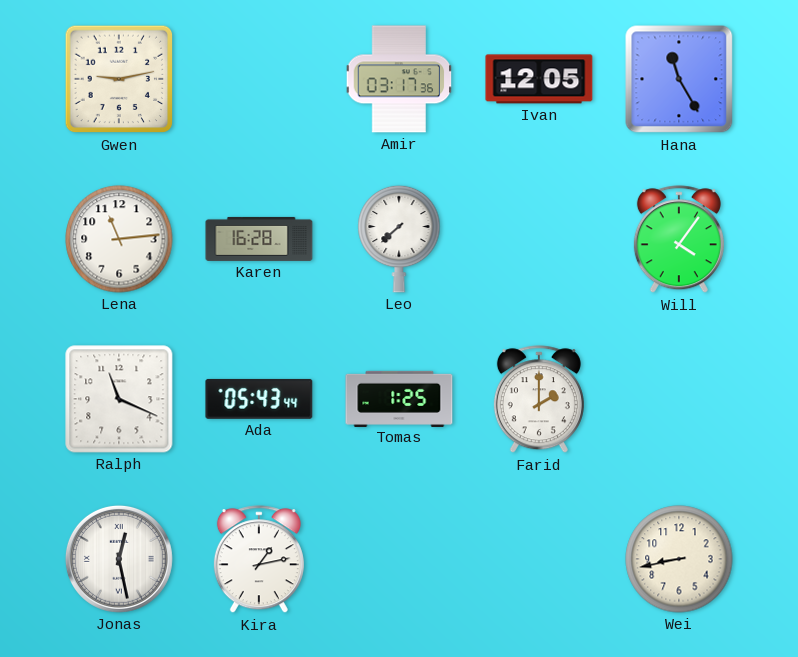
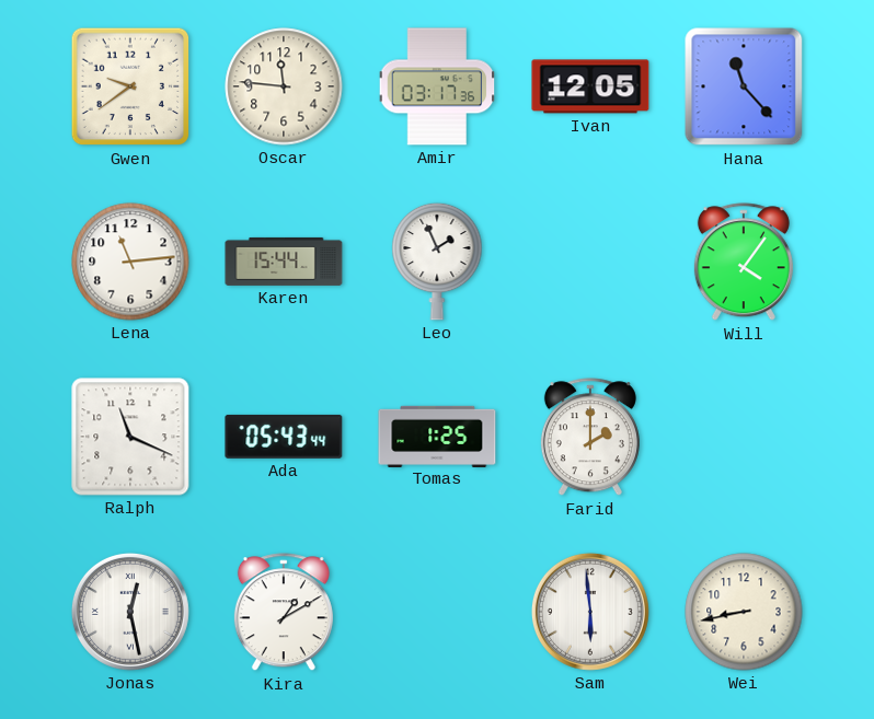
Gwen: 9:13 -> 9:39 (130, 86)
Oscar: none -> 11:46 (284, 86)
Hana: 11:25 -> 11:23 (744, 86)
Karen: 16:28 -> 15:44 (284, 262)
Leo: 7:38 -> 1:56 (437, 262)
Kira: 1:13 -> 1:10 (284, 613)
Sam: none -> 5:59 (590, 612)
